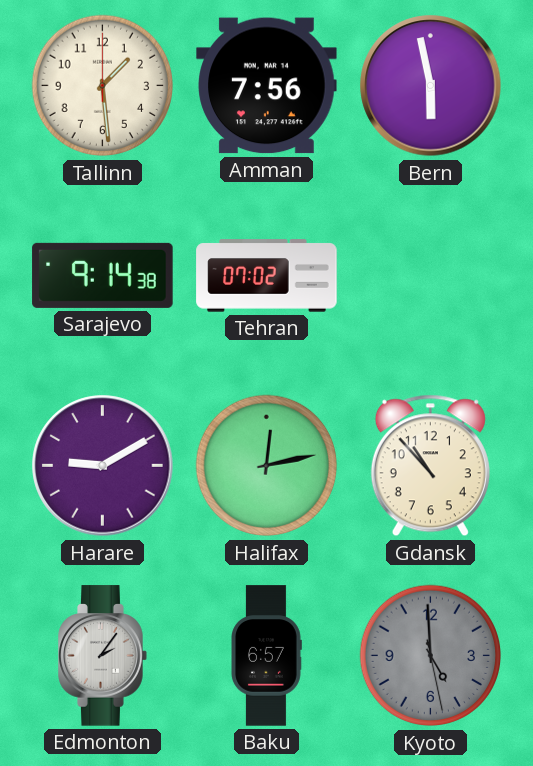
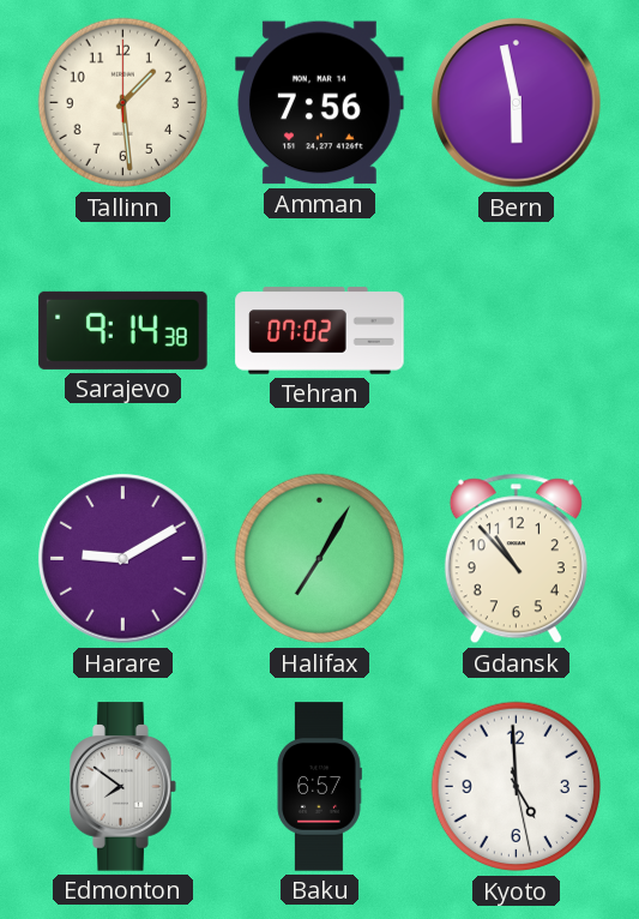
Halifax: 12:13 -> 7:05 (320, 559)
Edmonton: 2:06 -> 7:51 (123, 787)
Kyoto dial: grey -> white (517, 787)
